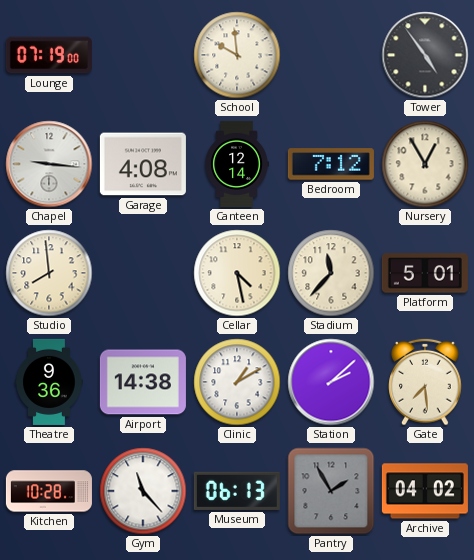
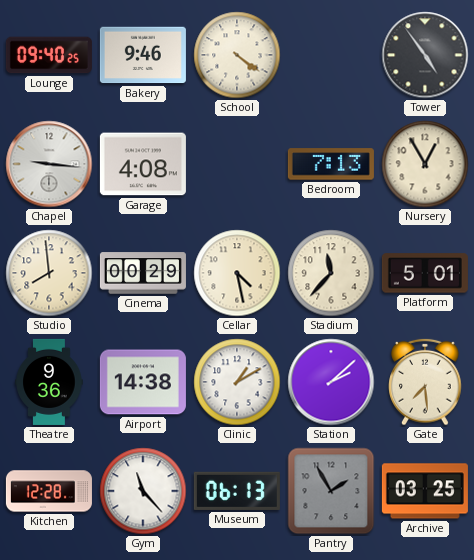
Lounge: 07:19 -> 09:40 (49, 55)
Bakery: none -> 9:46 (143, 55)
School: 9:59 -> 4:21 (237, 55)
Canteen: 12:14 -> none (237, 164)
Bedroom: 7:12 -> 7:13 (331, 164)
Cinema: none -> 00:29 (143, 273)
Kitchen: 10:28 -> 12:28 (49, 491)
Archive: 04:02 -> 03:25 (425, 491)
